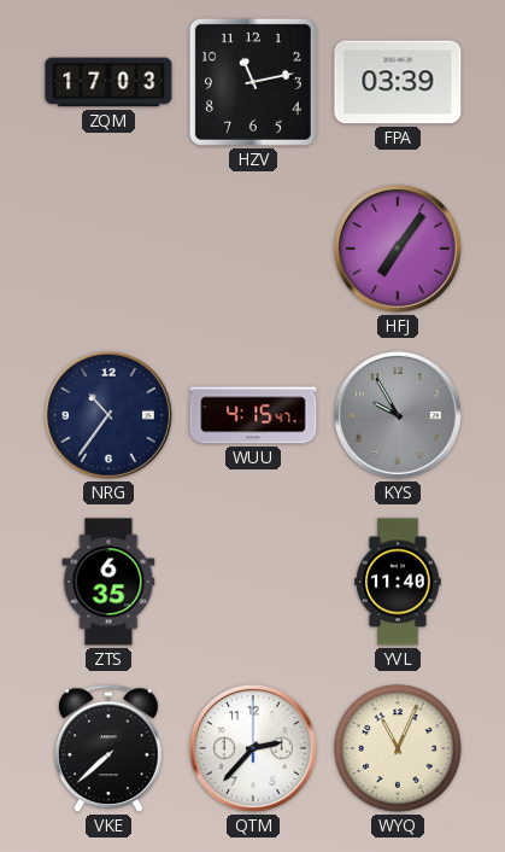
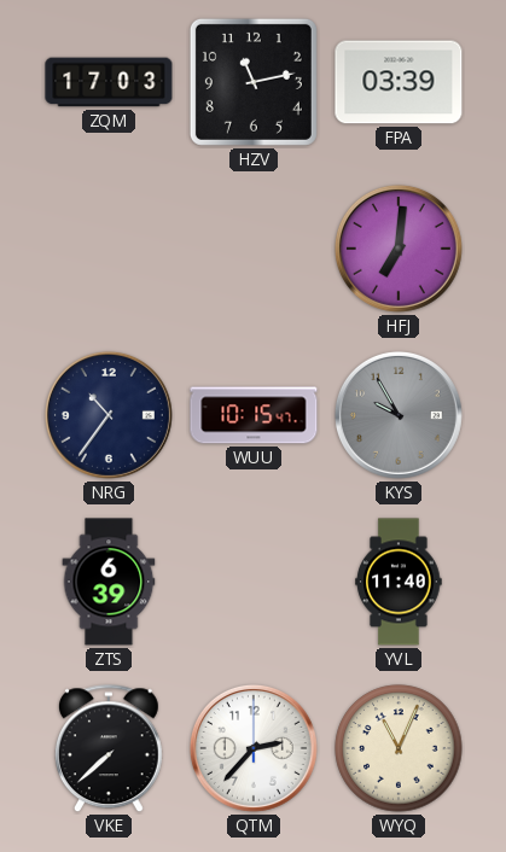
HFJ: 7:06 -> 7:01 (399, 249)
WUU: 4:15 -> 10:15 (254, 415)
ZTS: 6:35 -> 6:39 (109, 582)
